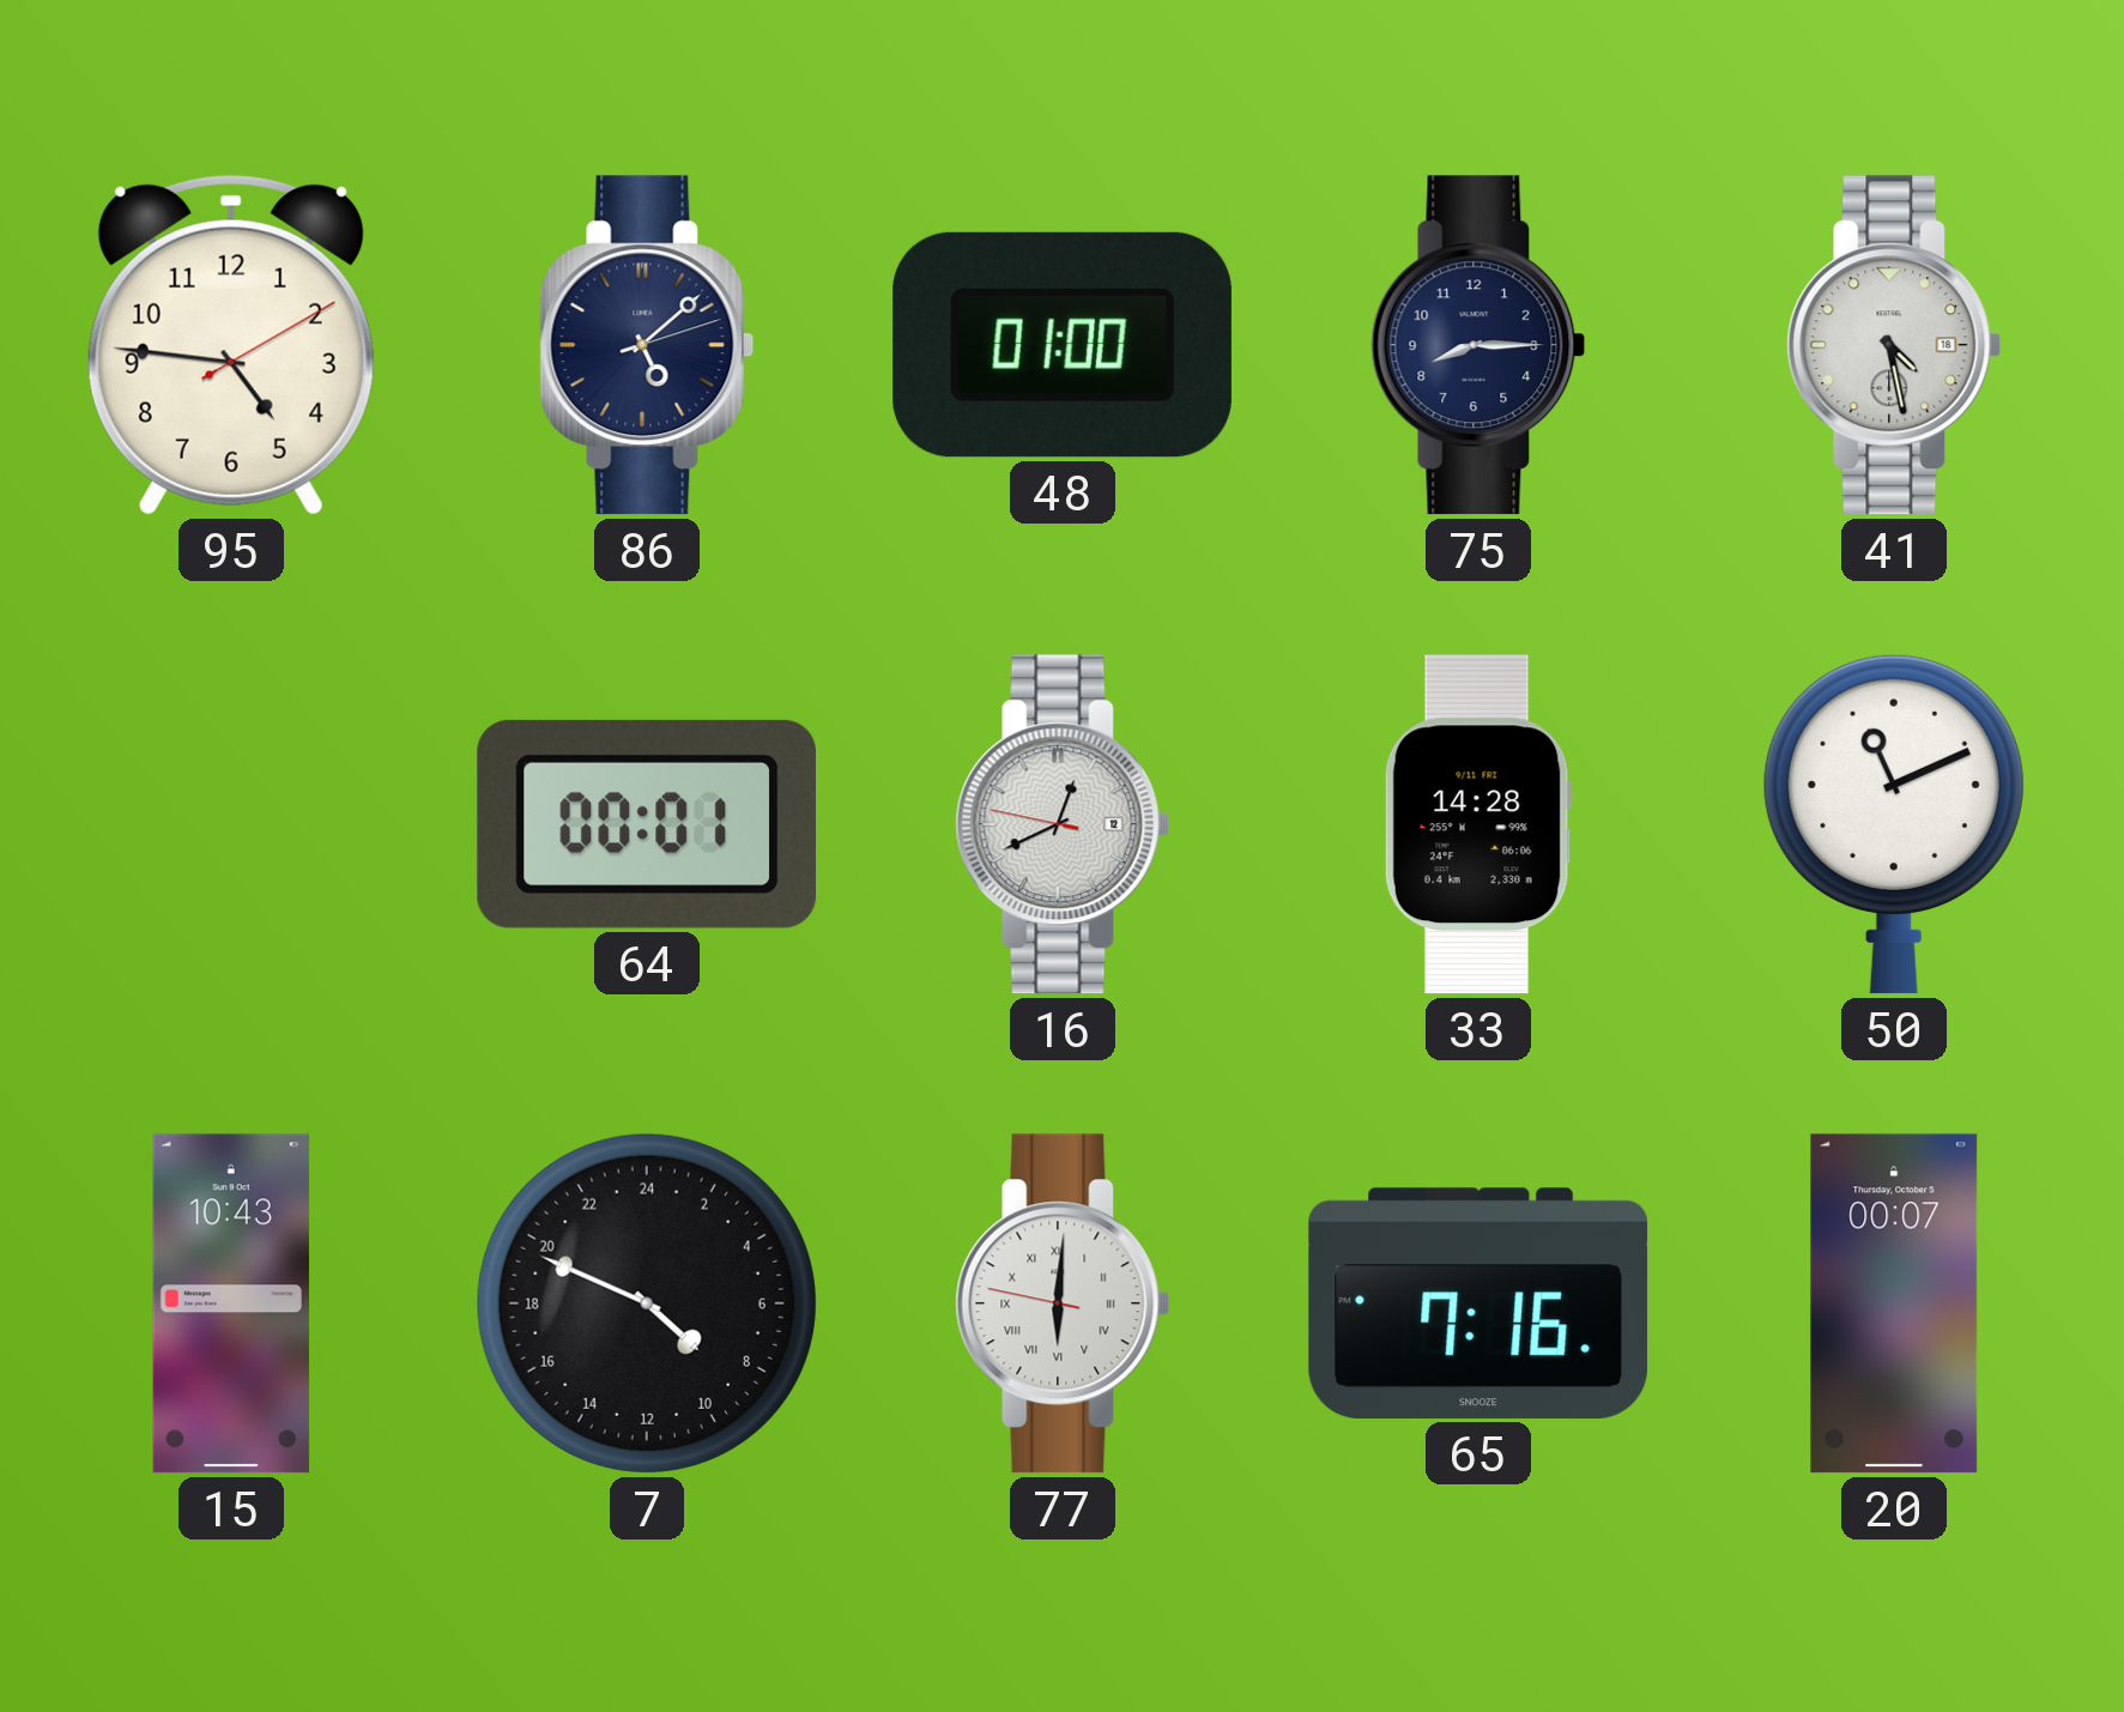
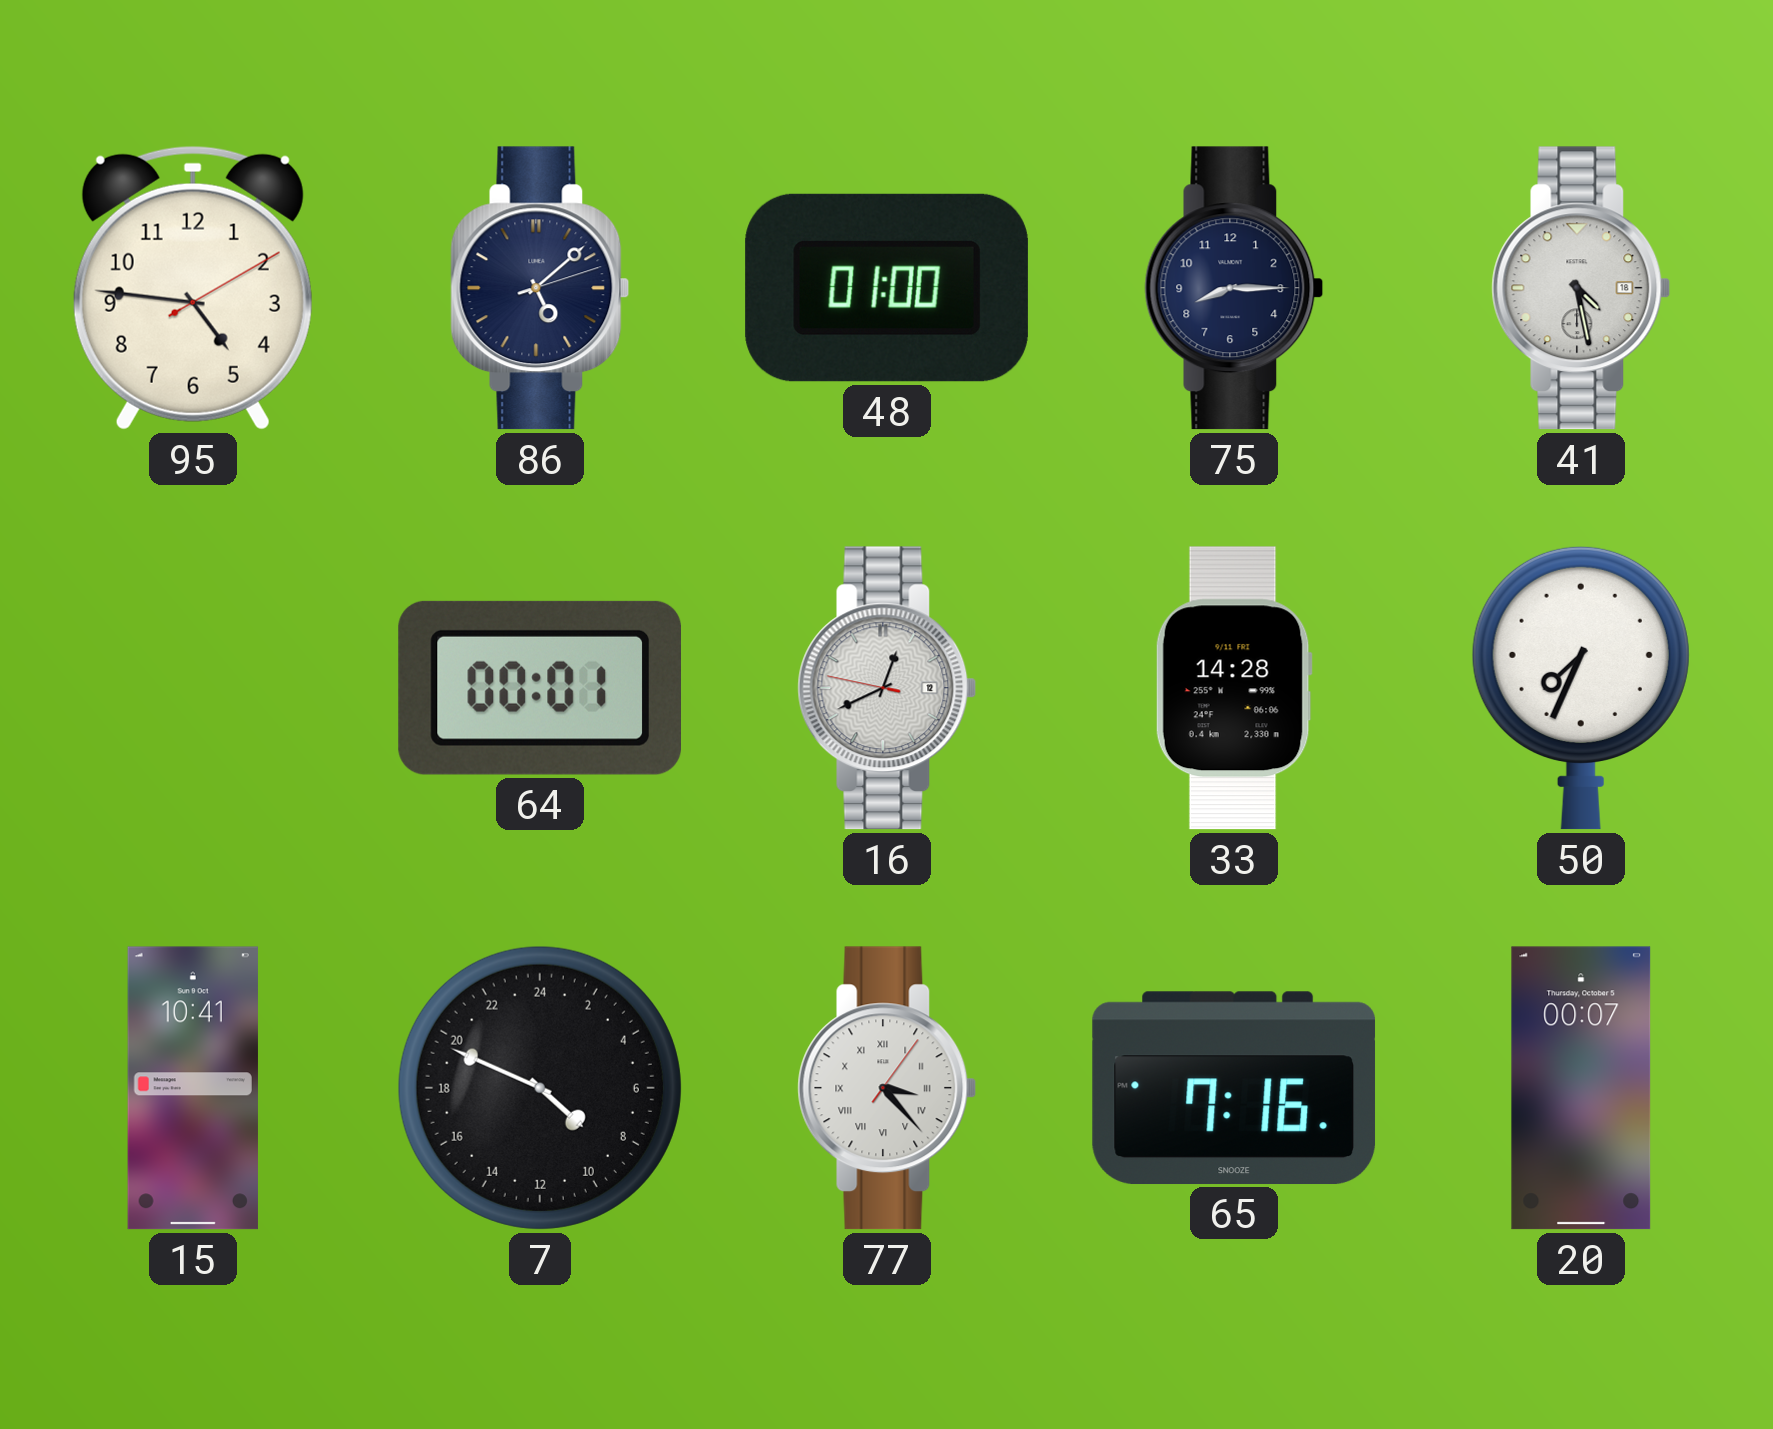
50: 11:11 -> 7:34 (1581, 688)
15: 10:43 -> 10:41 (193, 1088)
77: 6:00 -> 3:23 (887, 1088)
